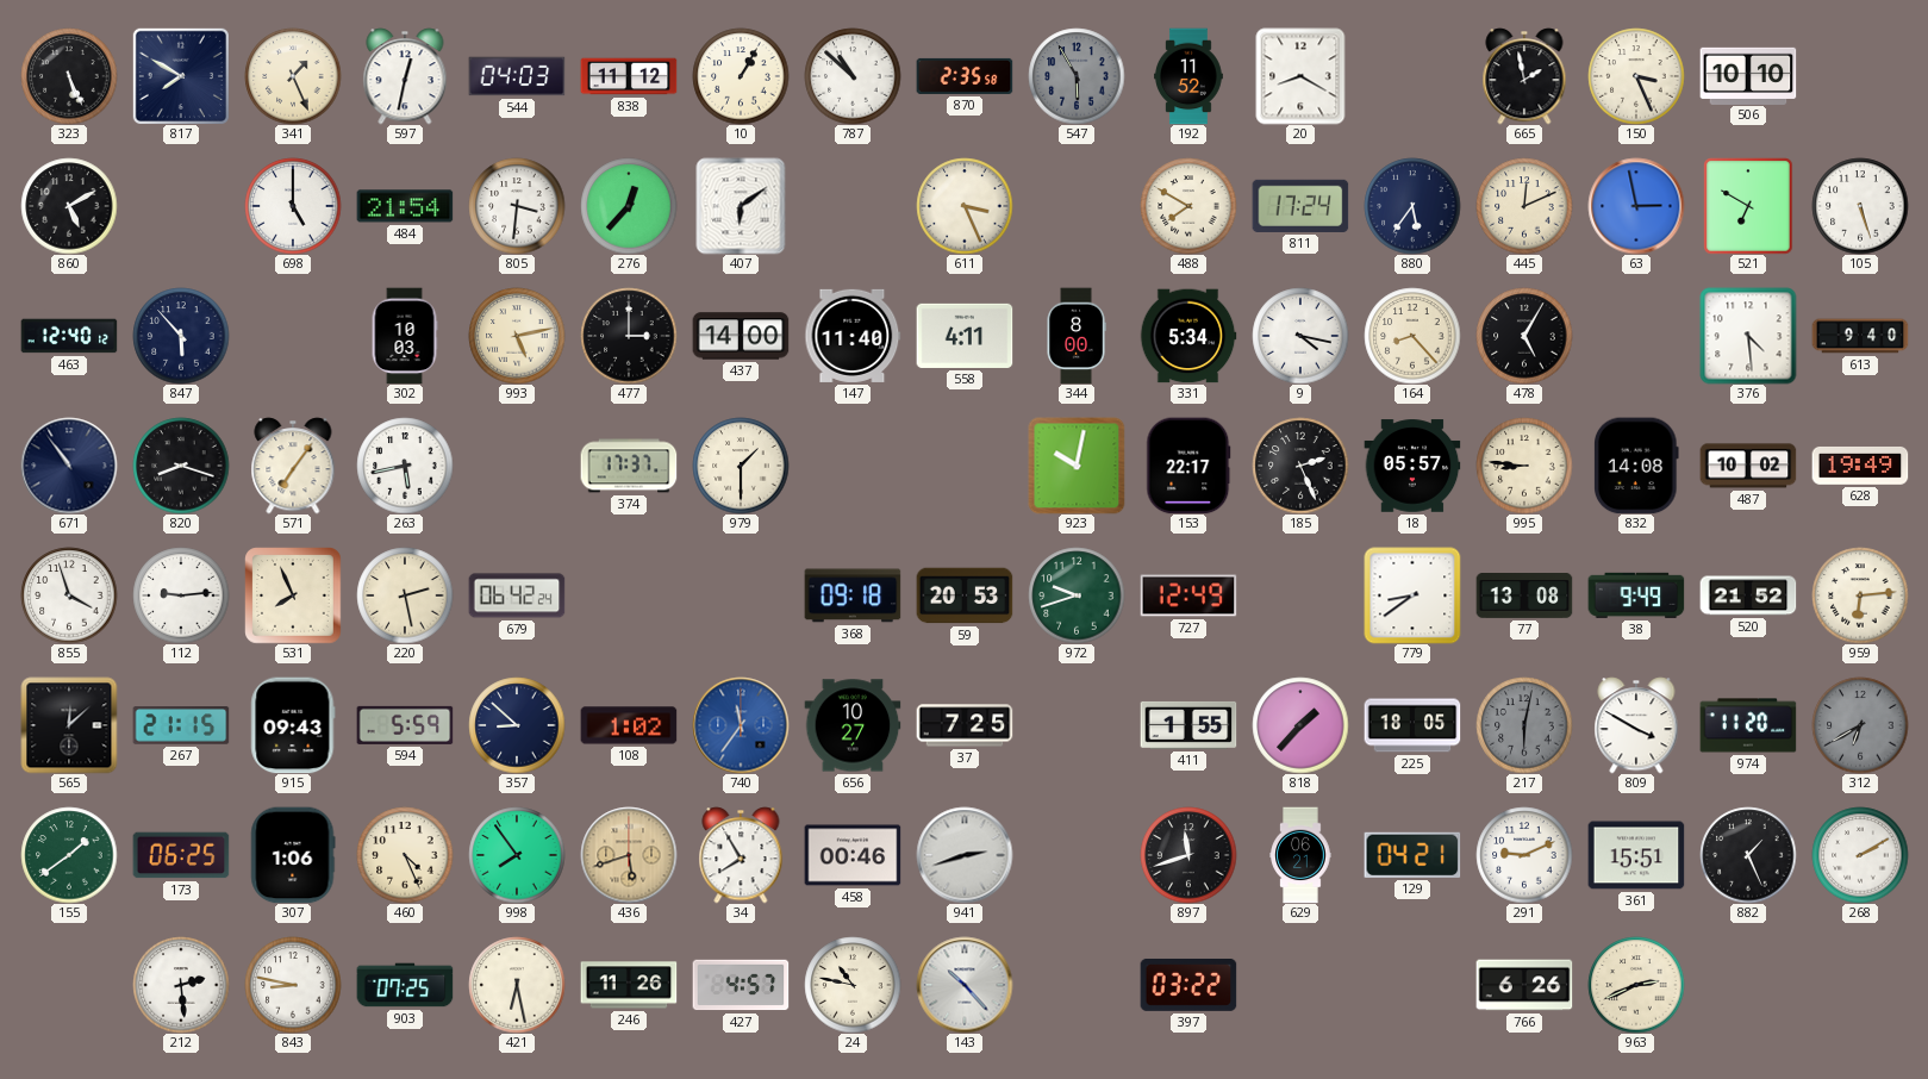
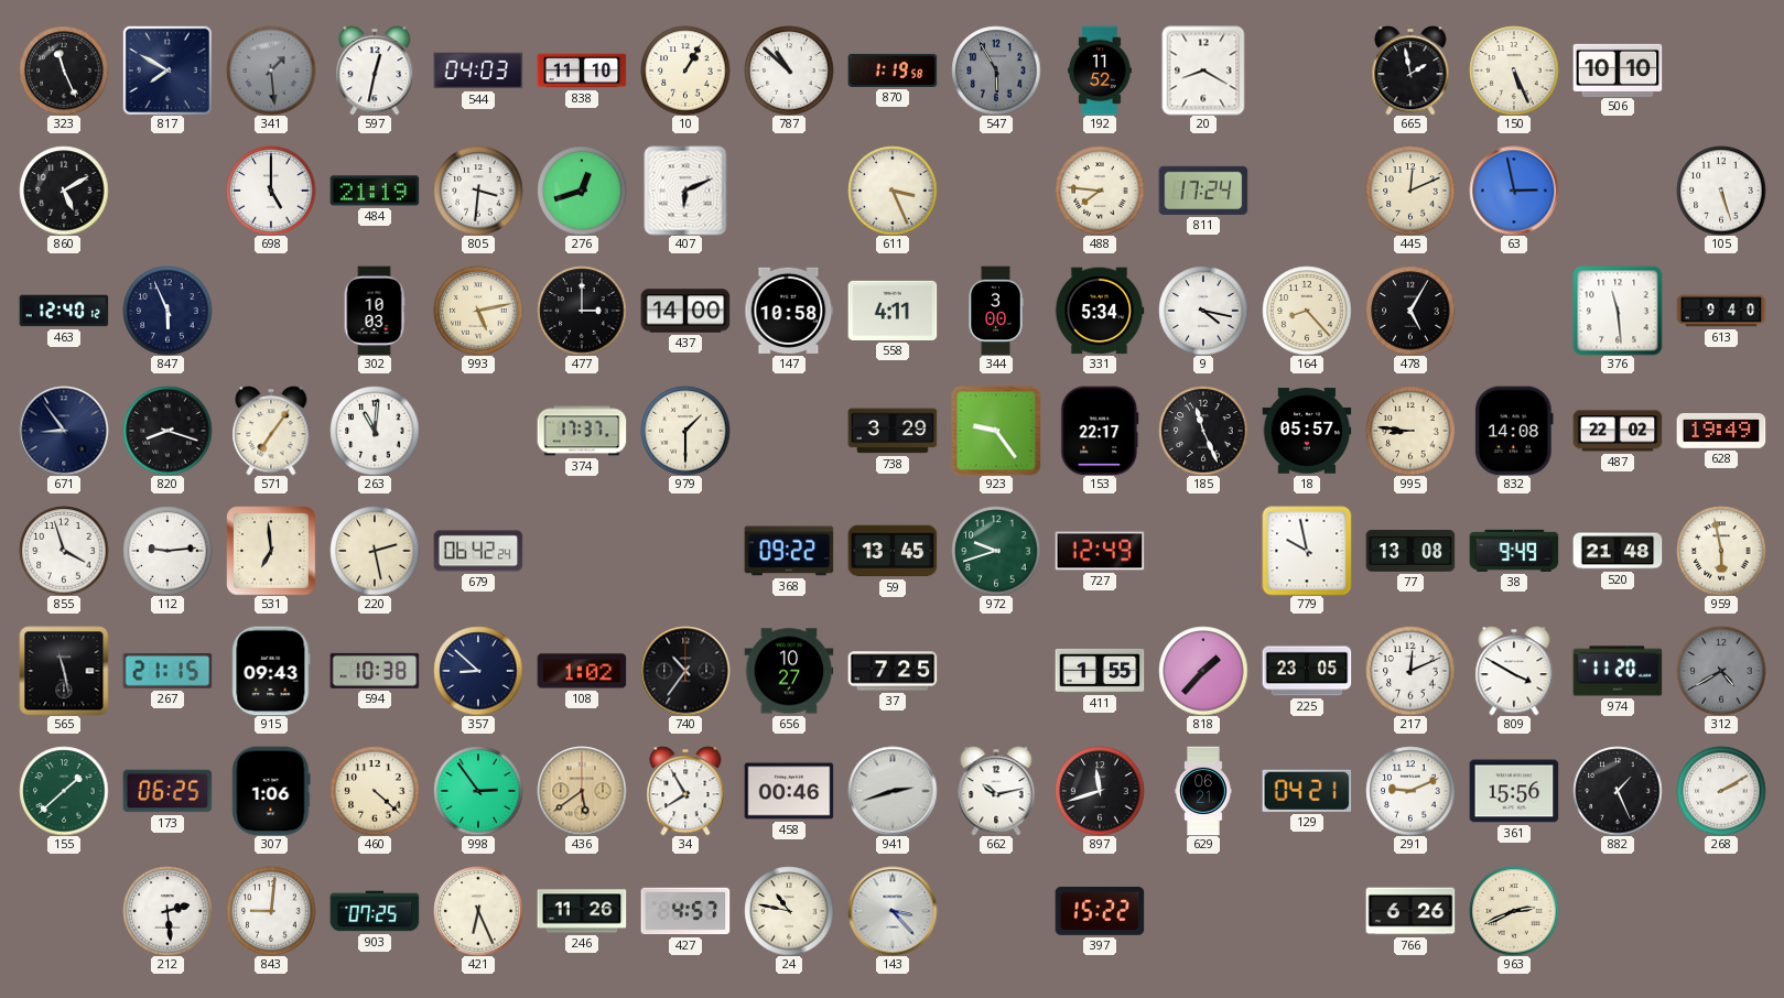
323: 5:26 -> 11:26 (64, 70)
341: 1:26 -> 1:29 (271, 70)
341 dial: cream -> grey (271, 70)
838: 11:12 -> 11:10 (582, 70)
870: 2:35 -> 1:19 (893, 70)
150: 3:26 -> 5:26 (1514, 70)
484: 21:54 -> 21:19 (375, 191)
276: 12:37 -> 12:42 (582, 191)
407: 6:09 -> 6:11 (685, 191)
488: 7:50 -> 7:46 (1100, 191)
880: 5:36 -> none (1412, 206)
521: 6:50 -> none (1748, 206)
847: 5:53 -> 5:56 (167, 311)
147: 11:40 -> 10:58 (789, 311)
344: 8:00 -> 3:00 (996, 311)
376: 4:29 -> 11:29 (1618, 311)
671: 10:54 -> 8:54 (64, 431)
263: 5:43 -> 11:01 (375, 431)
738: none -> 3:29 (893, 431)
923: 10:02 -> 9:24 (996, 431)
185: 2:26 -> 11:26 (1203, 431)
487: 10:02 -> 22:02 (1618, 431)
531: 7:56 -> 6:59 (271, 551)
368: 09:18 -> 09:22 (789, 551)
59: 20:53 -> 13:45 (893, 551)
779: 8:39 -> 9:58 (1307, 551)
520: 21:52 -> 21:48 (1618, 551)
959: 6:14 -> 5:58 (1721, 551)
565: 12:08 -> 11:28 (64, 671)
594: 5:59 -> 10:38 (375, 671)
740: 11:36 -> 10:36 (685, 671)
740 dial: blue -> black (685, 671)
225: 18:05 -> 23:05 (1307, 671)
217: 6:02 -> 12:11 (1410, 671)
217 dial: grey -> white (1410, 671)
312: 6:40 -> 4:40 (1721, 671)
155: 1:39 -> 1:38 (64, 791)
460: 4:26 -> 4:22 (375, 791)
998: 7:54 -> 2:54 (478, 791)
436: 5:42 -> 5:39 (582, 791)
662: none -> 10:13 (996, 791)
361: 15:51 -> 15:56 (1514, 791)
843: 8:47 -> 9:01 (271, 911)
421: 6:28 -> 6:26 (478, 911)
143: 10:23 -> 3:23 (893, 911)
397: 03:22 -> 15:22 (1100, 911)
